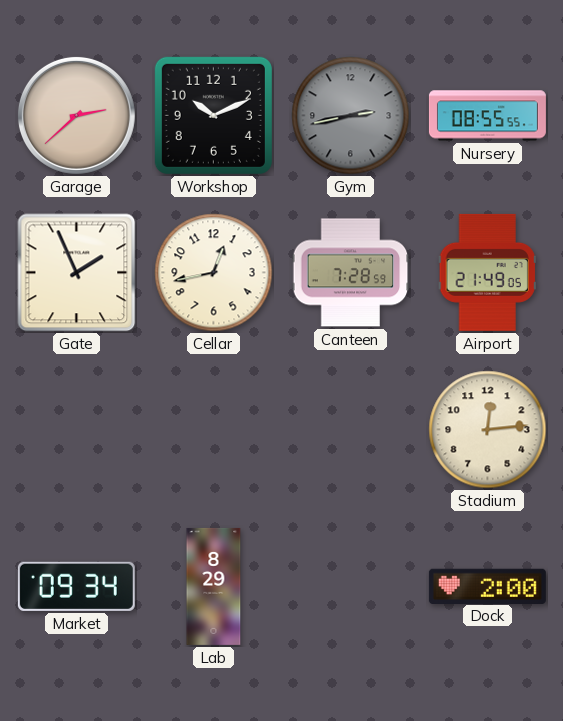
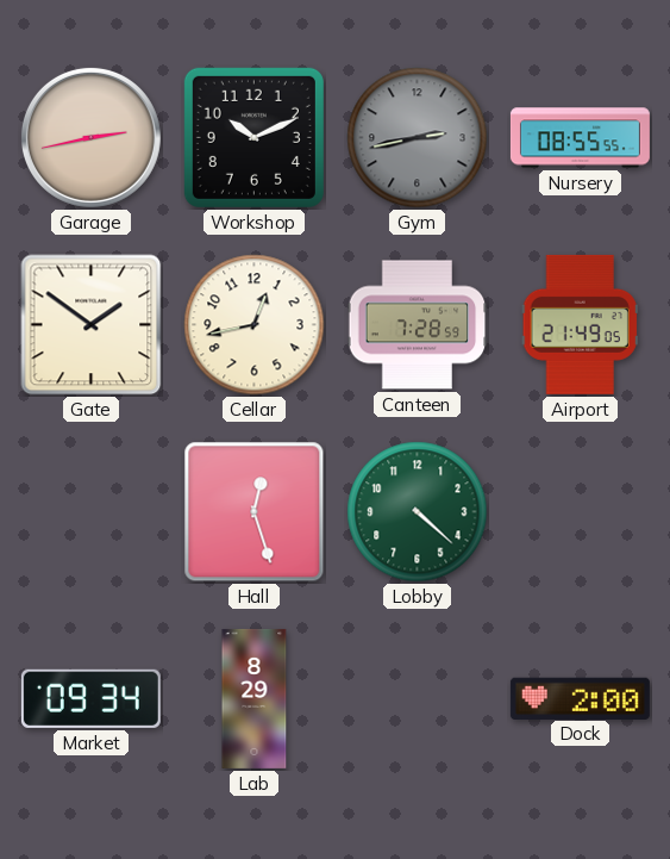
Garage: 2:38 -> 2:43 (90, 137)
Gate: 1:56 -> 1:51 (92, 325)
Hall: none -> 12:27 (255, 512)
Lobby: none -> 4:22 (418, 512)
Stadium: 12:14 -> none (488, 430)
